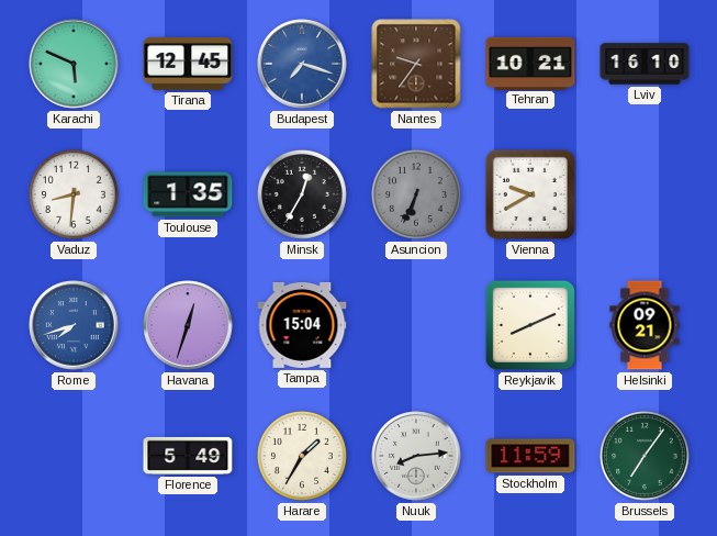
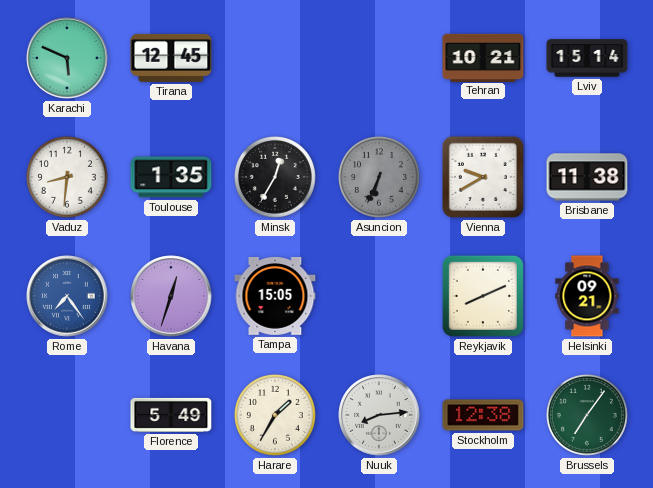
Budapest: 7:18 -> none (302, 64)
Nantes: 9:36 -> none (416, 64)
Lviv: 16:10 -> 15:14 (587, 58)
Brisbane: none -> 11:38 (587, 177)
Rome: 7:42 -> 7:24 (67, 296)
Tampa: 15:04 -> 15:05 (275, 296)
Stockholm: 11:59 -> 12:38 (483, 415)
